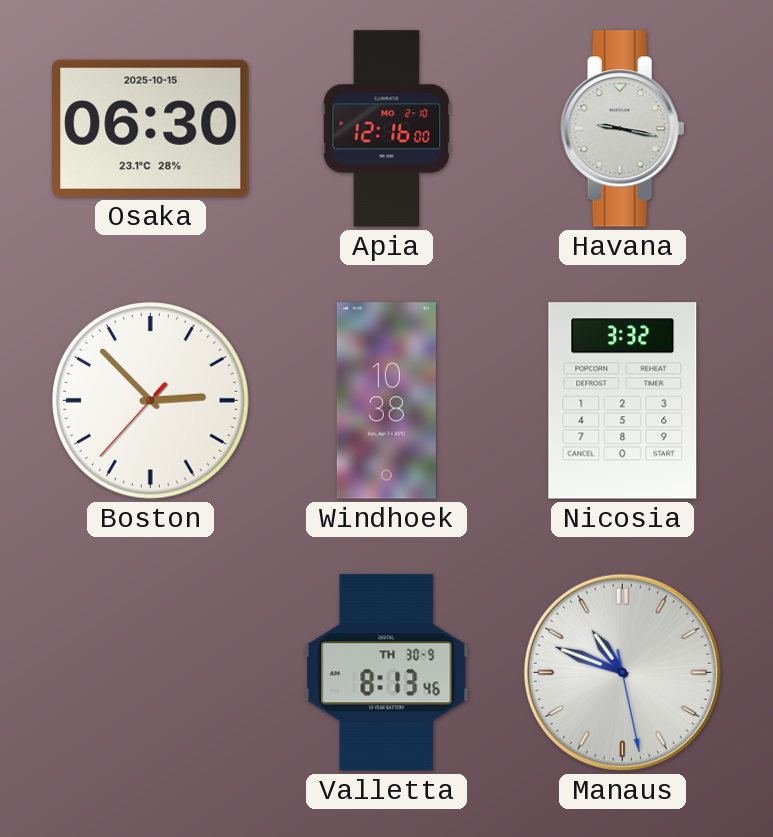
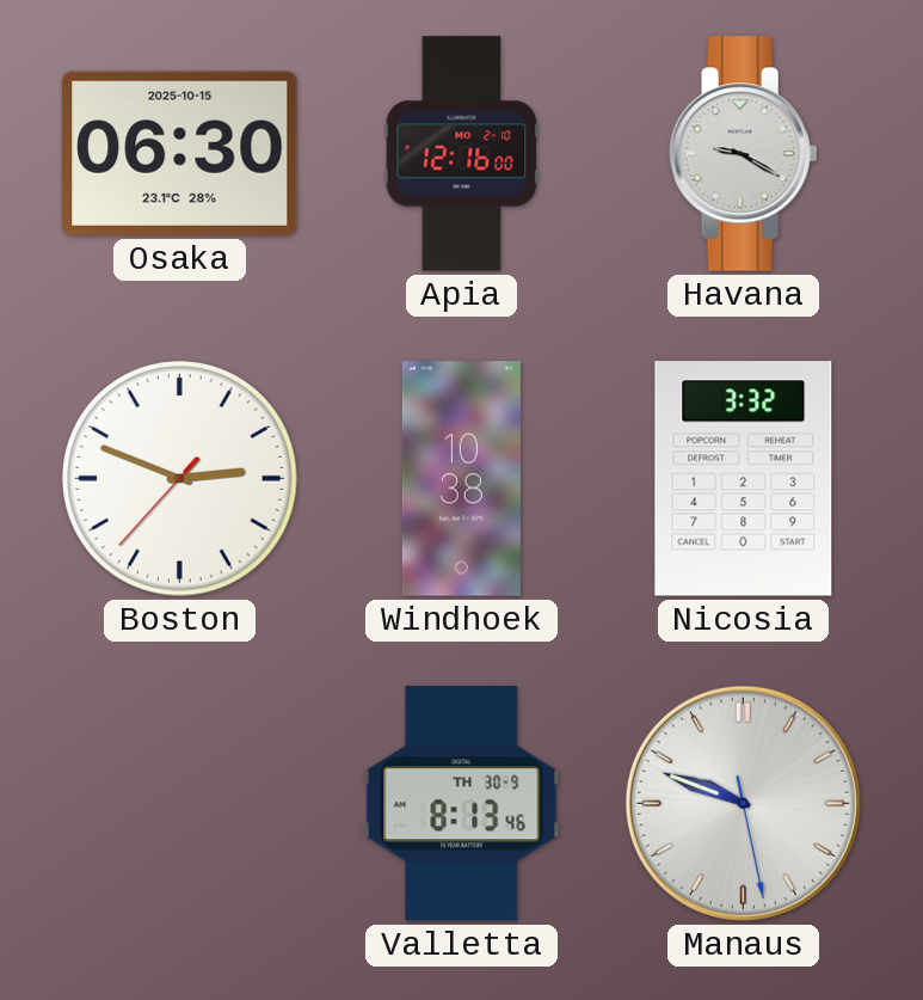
Havana: 9:17 -> 9:20 (744, 154)
Boston: 2:52 -> 2:48 (180, 479)
Manaus: 10:48 -> 9:48 (743, 803)
